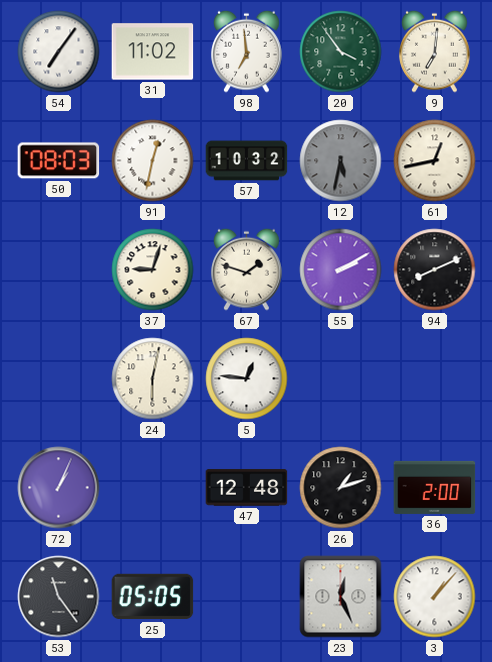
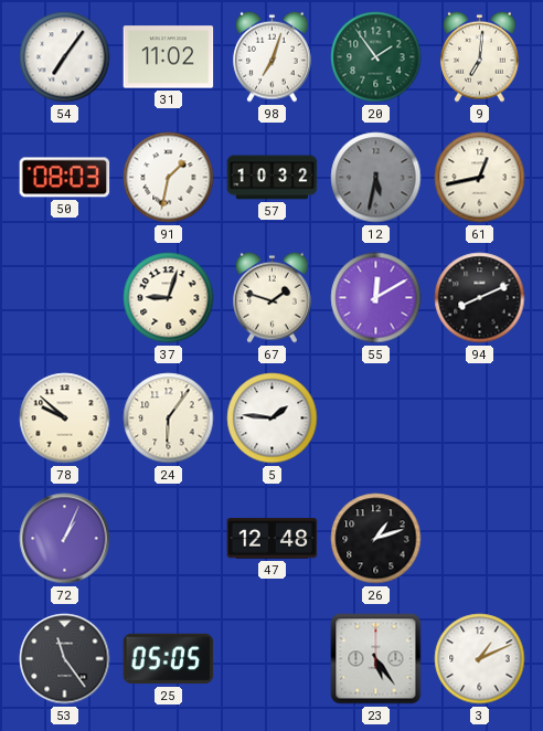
98: 6:59 -> 7:03 (273, 56)
20: 3:54 -> 1:54 (376, 57)
91: 12:32 -> 1:32 (169, 178)
55: 2:10 -> 12:10 (376, 298)
78: none -> 9:52 (65, 419)
24: 6:02 -> 6:06 (169, 419)
5: 12:46 -> 1:46 (273, 419)
36: 2:00 -> none (435, 487)
23: 12:26 -> 5:24 (376, 659)
3: 1:07 -> 1:11 (480, 659)
